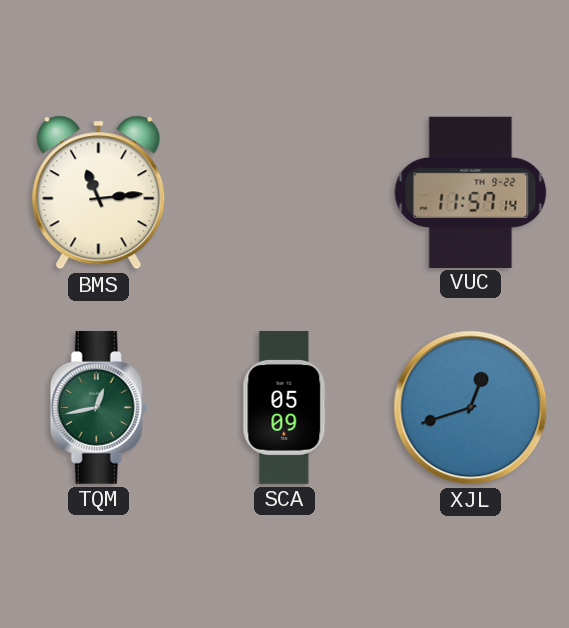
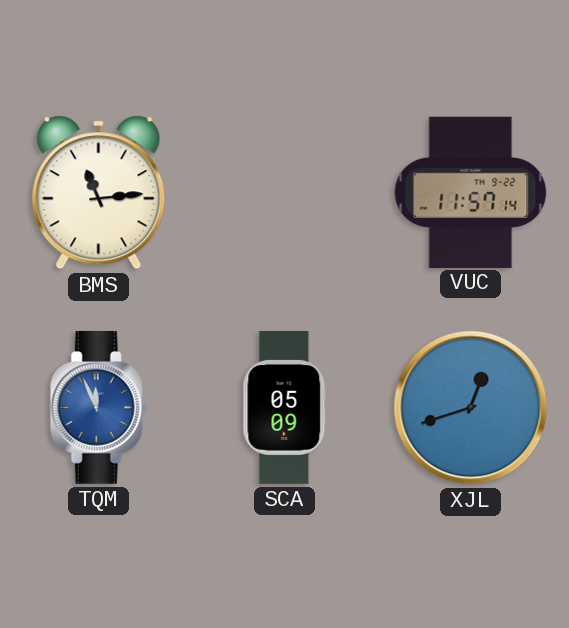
TQM: 12:43 -> 11:56 (98, 407)
TQM dial: green -> blue (98, 407)
